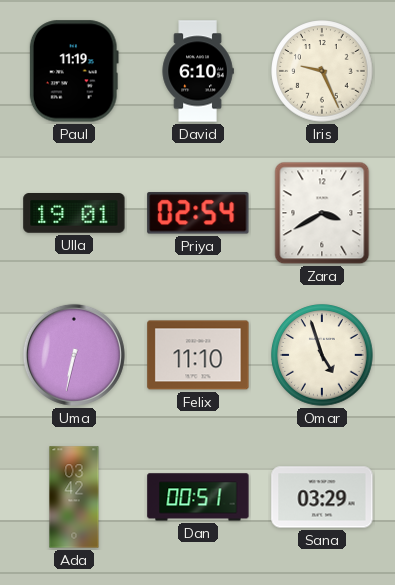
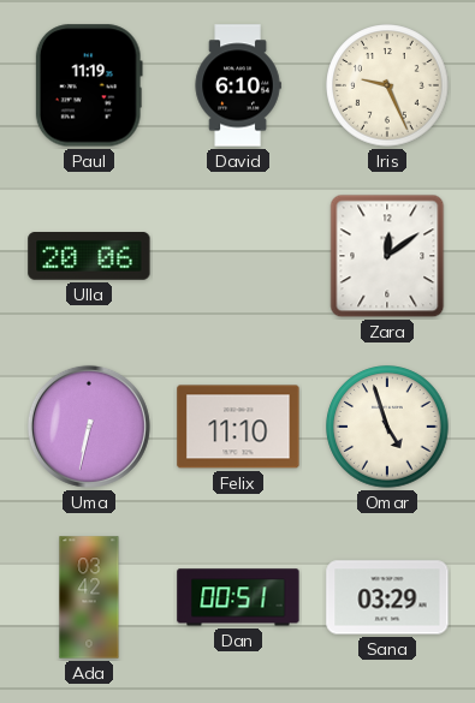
Ulla: 19:01 -> 20:06 (89, 257)
Priya: 02:54 -> none (198, 213)
Zara: 3:40 -> 12:09 (387, 256)
